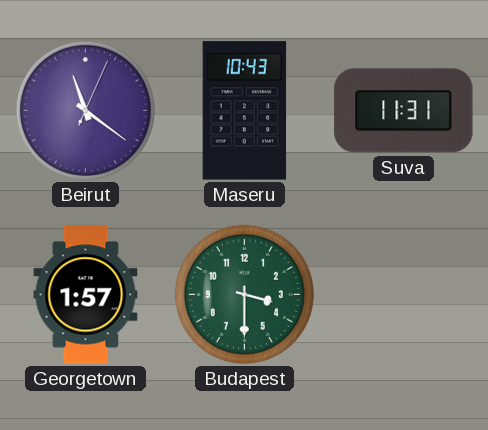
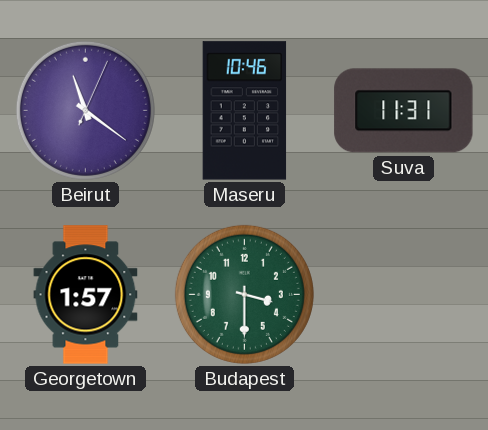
Maseru: 10:43 -> 10:46 (245, 111)
